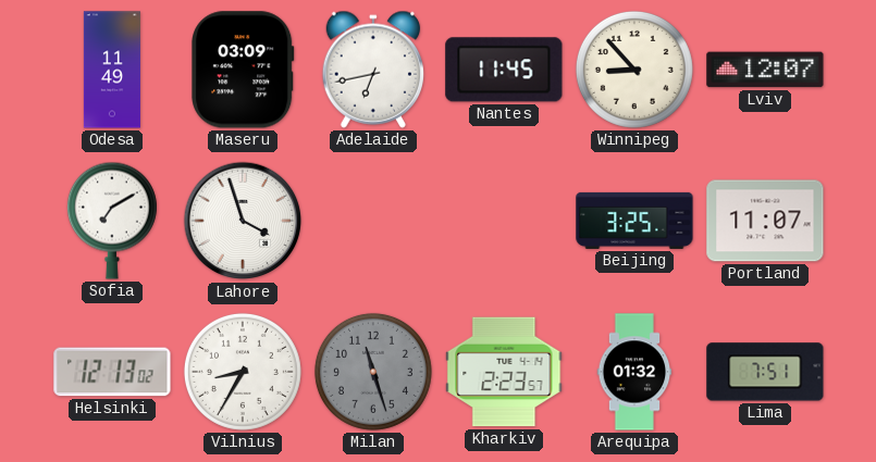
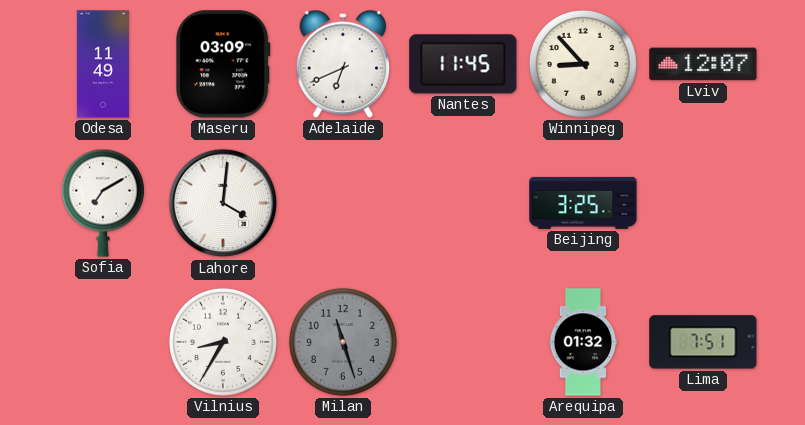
Adelaide: 6:43 -> 6:41 (342, 64)
Lahore: 3:57 -> 4:01 (223, 203)
Portland: 11:07 -> none (765, 221)
Helsinki: 12:13 -> none (112, 372)
Kharkiv: 2:23 -> none (504, 372)
